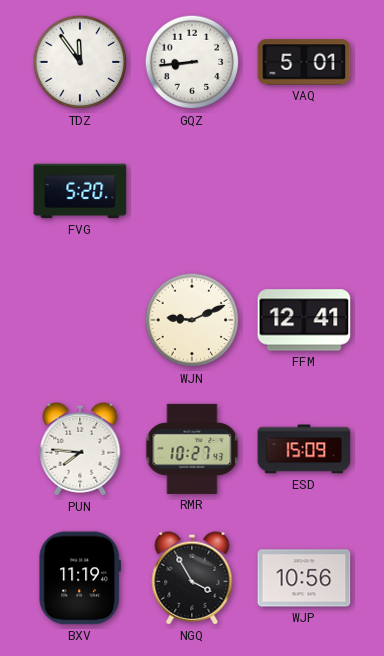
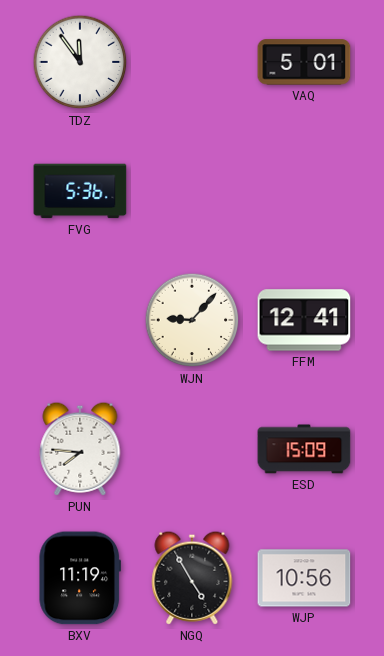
GQZ: 8:44 -> none (192, 62)
FVG: 5:20 -> 5:36 (80, 191)
WJN: 9:11 -> 9:07 (192, 320)
RMR: 10:27 -> none (192, 449)
NGQ: 3:55 -> 4:55 (192, 578)
